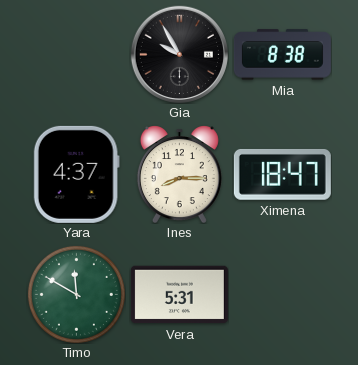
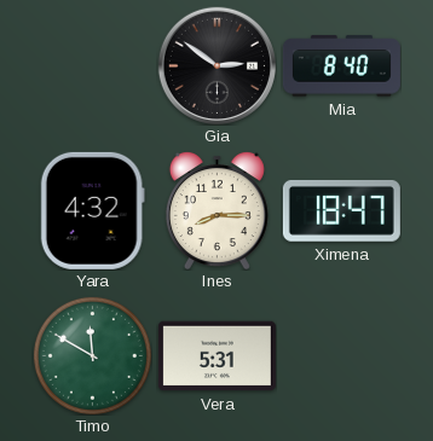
Gia: 9:55 -> 2:51 (217, 65)
Mia: 8:38 -> 8:40 (341, 66)
Yara: 4:37 -> 4:32 (92, 210)
